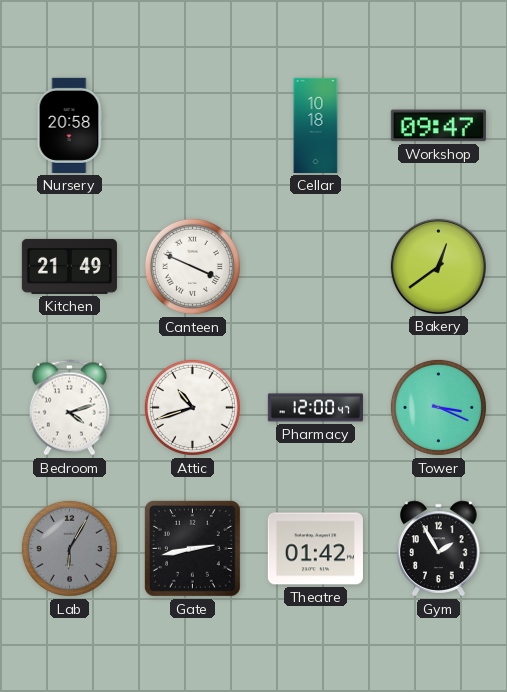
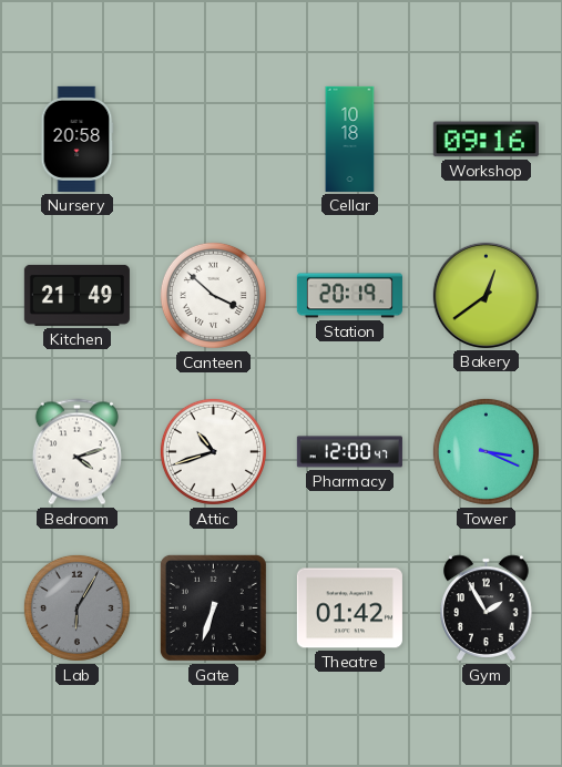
Workshop: 09:47 -> 09:16 (486, 140)
Canteen: 3:49 -> 3:52 (213, 295)
Station: none -> 20:19 (349, 296)
Gate: 2:43 -> 6:33 (213, 607)
